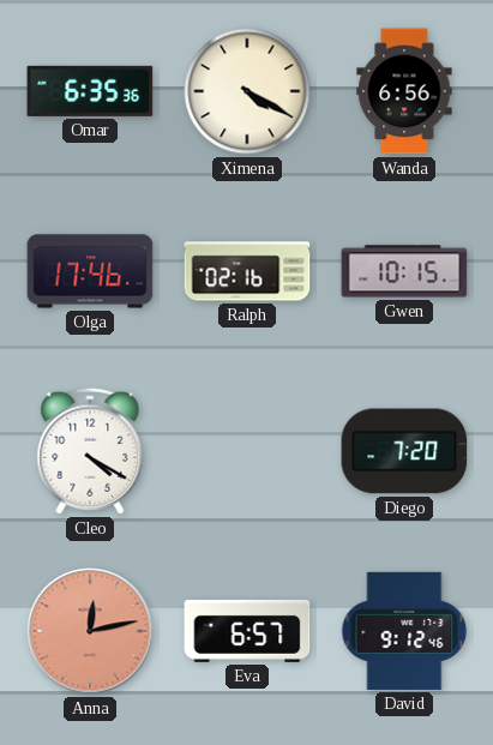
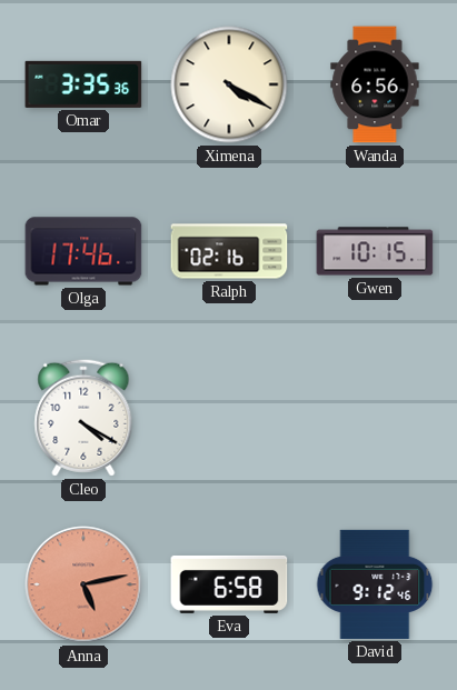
Omar: 6:35 -> 3:35 (83, 84)
Diego: 7:20 -> none (404, 451)
Anna: 12:13 -> 5:13 (83, 584)
Eva: 6:57 -> 6:58 (229, 584)
